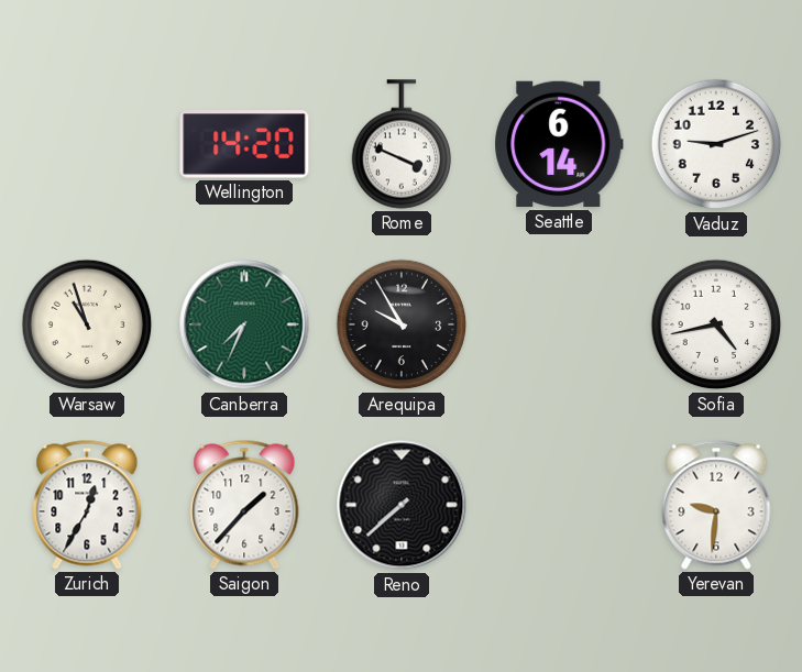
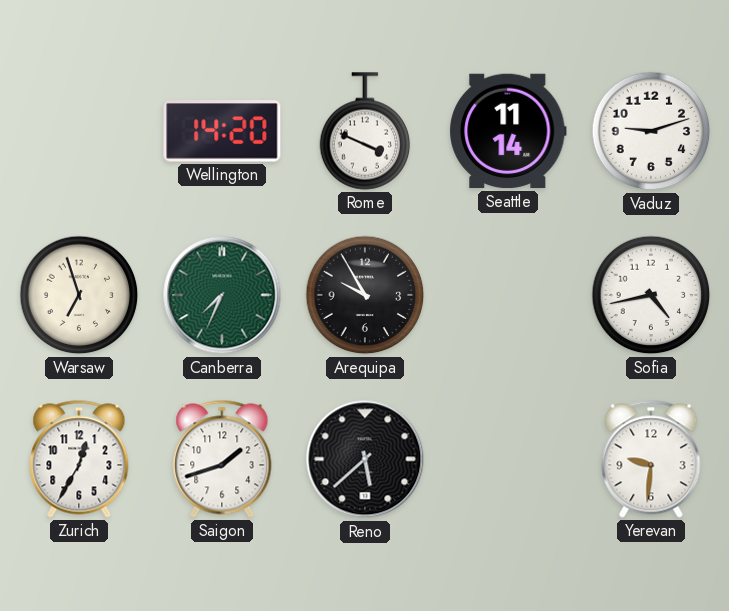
Seattle: 6:14 -> 11:14 (508, 131)
Warsaw: 10:57 -> 6:57 (79, 295)
Saigon: 1:37 -> 1:42 (222, 459)
Reno: 7:38 -> 5:38 (365, 459)
